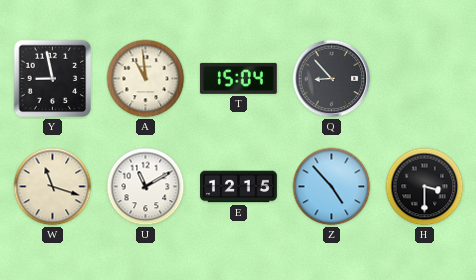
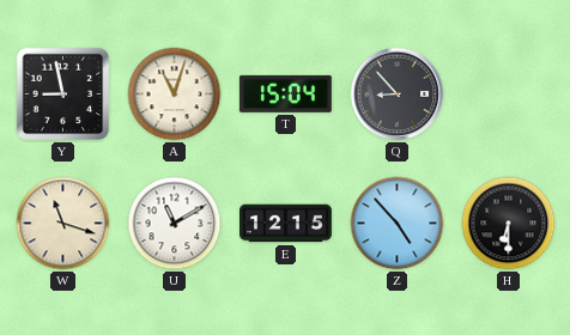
A: 10:59 -> 11:03 (175, 95)
H: 3:30 -> 6:30 (509, 224)
